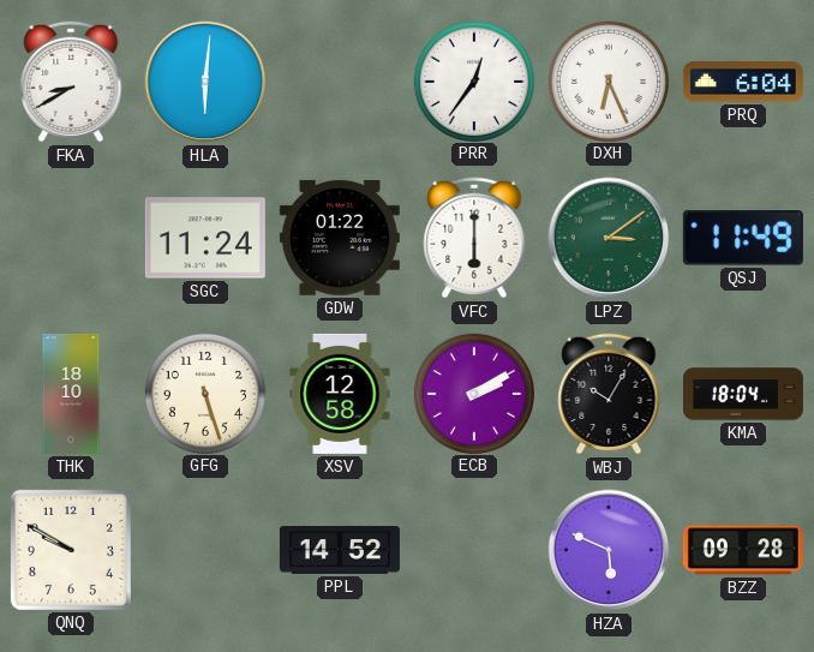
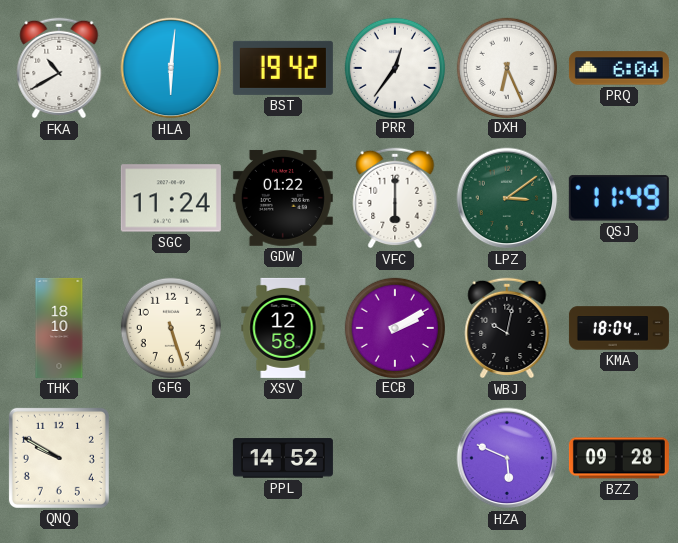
FKA: 8:40 -> 10:40 (59, 68)
BST: none -> 19:42 (283, 68)
WBJ: 10:05 -> 10:02 (507, 328)
